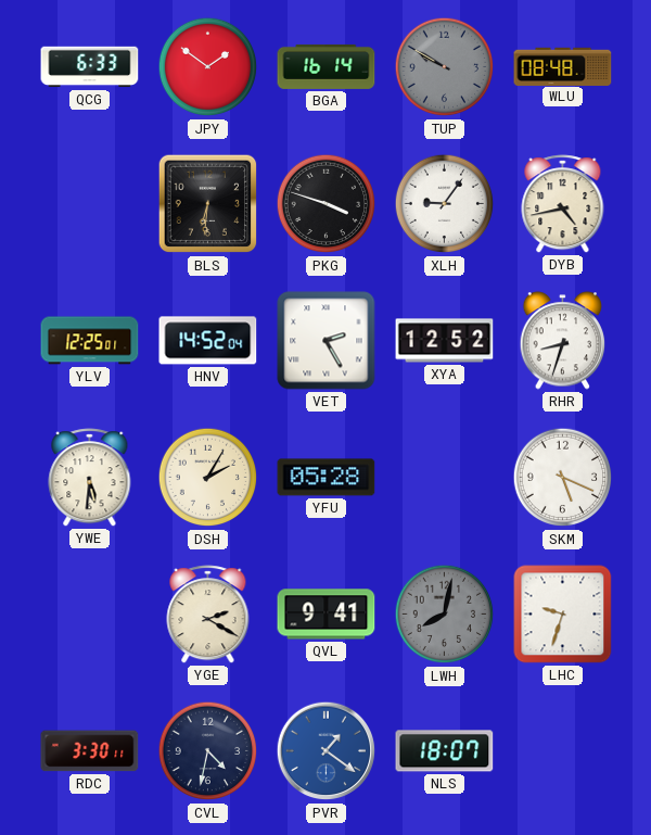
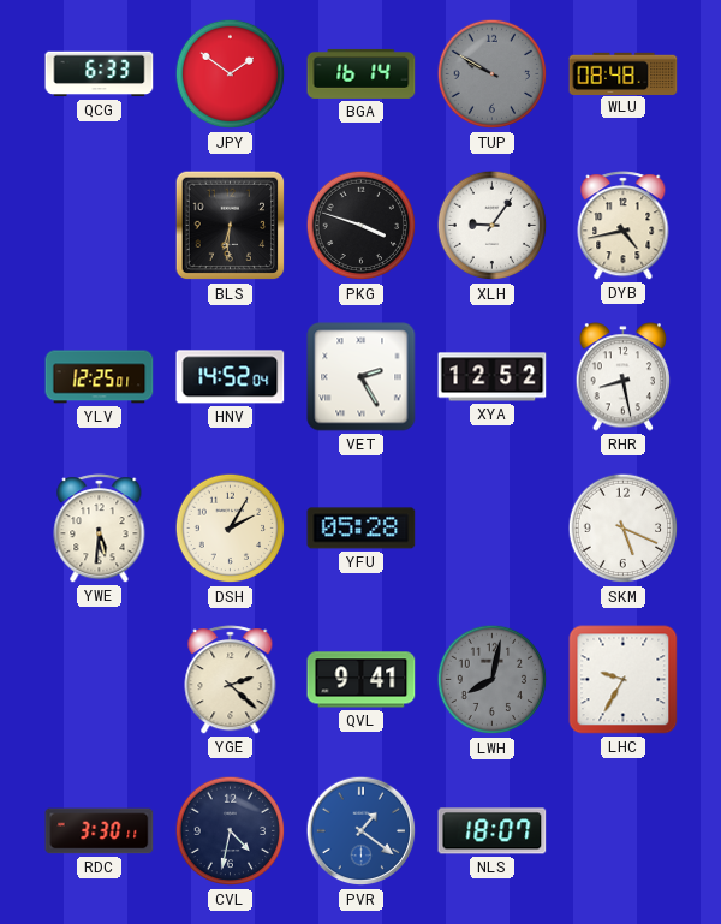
RHR: 8:33 -> 8:28 (624, 377)
YGE: 2:20 -> 2:22 (231, 680)
LHC: 9:33 -> 9:35 (624, 680)
